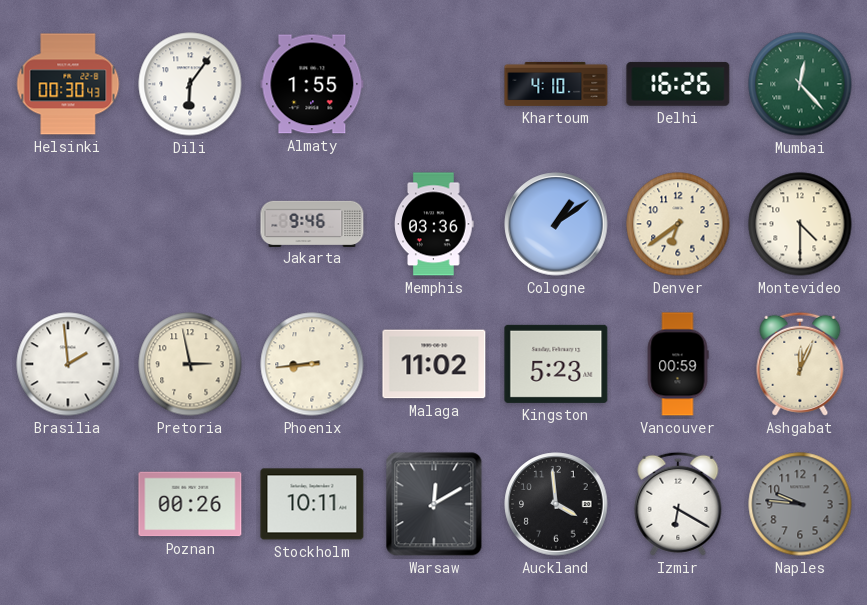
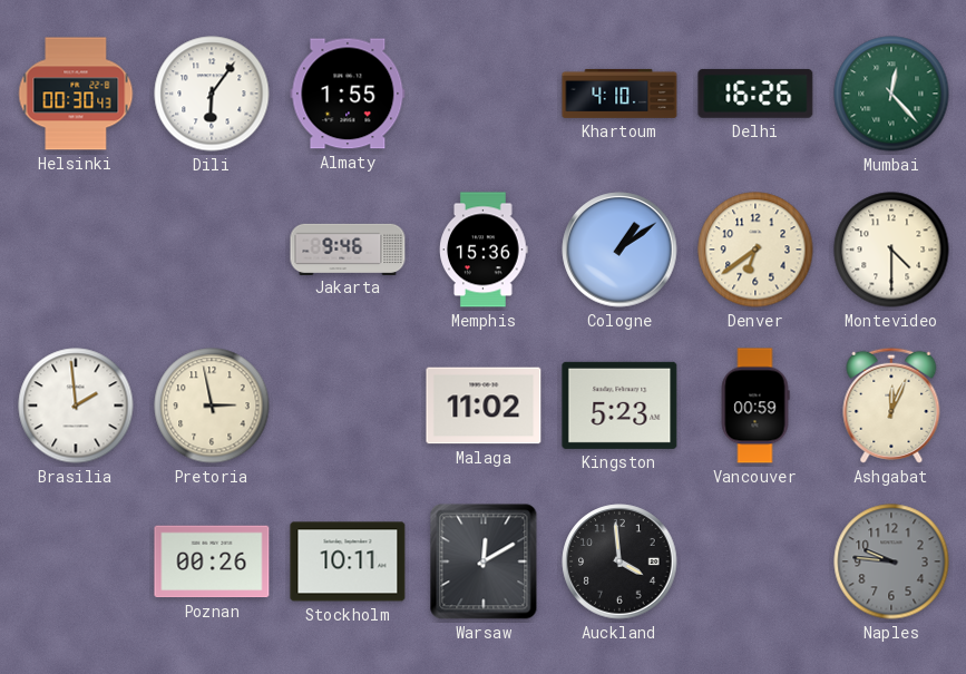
Memphis: 03:36 -> 15:36 (484, 250)
Phoenix: 8:44 -> none (312, 364)
Izmir: 6:20 -> none (678, 504)
